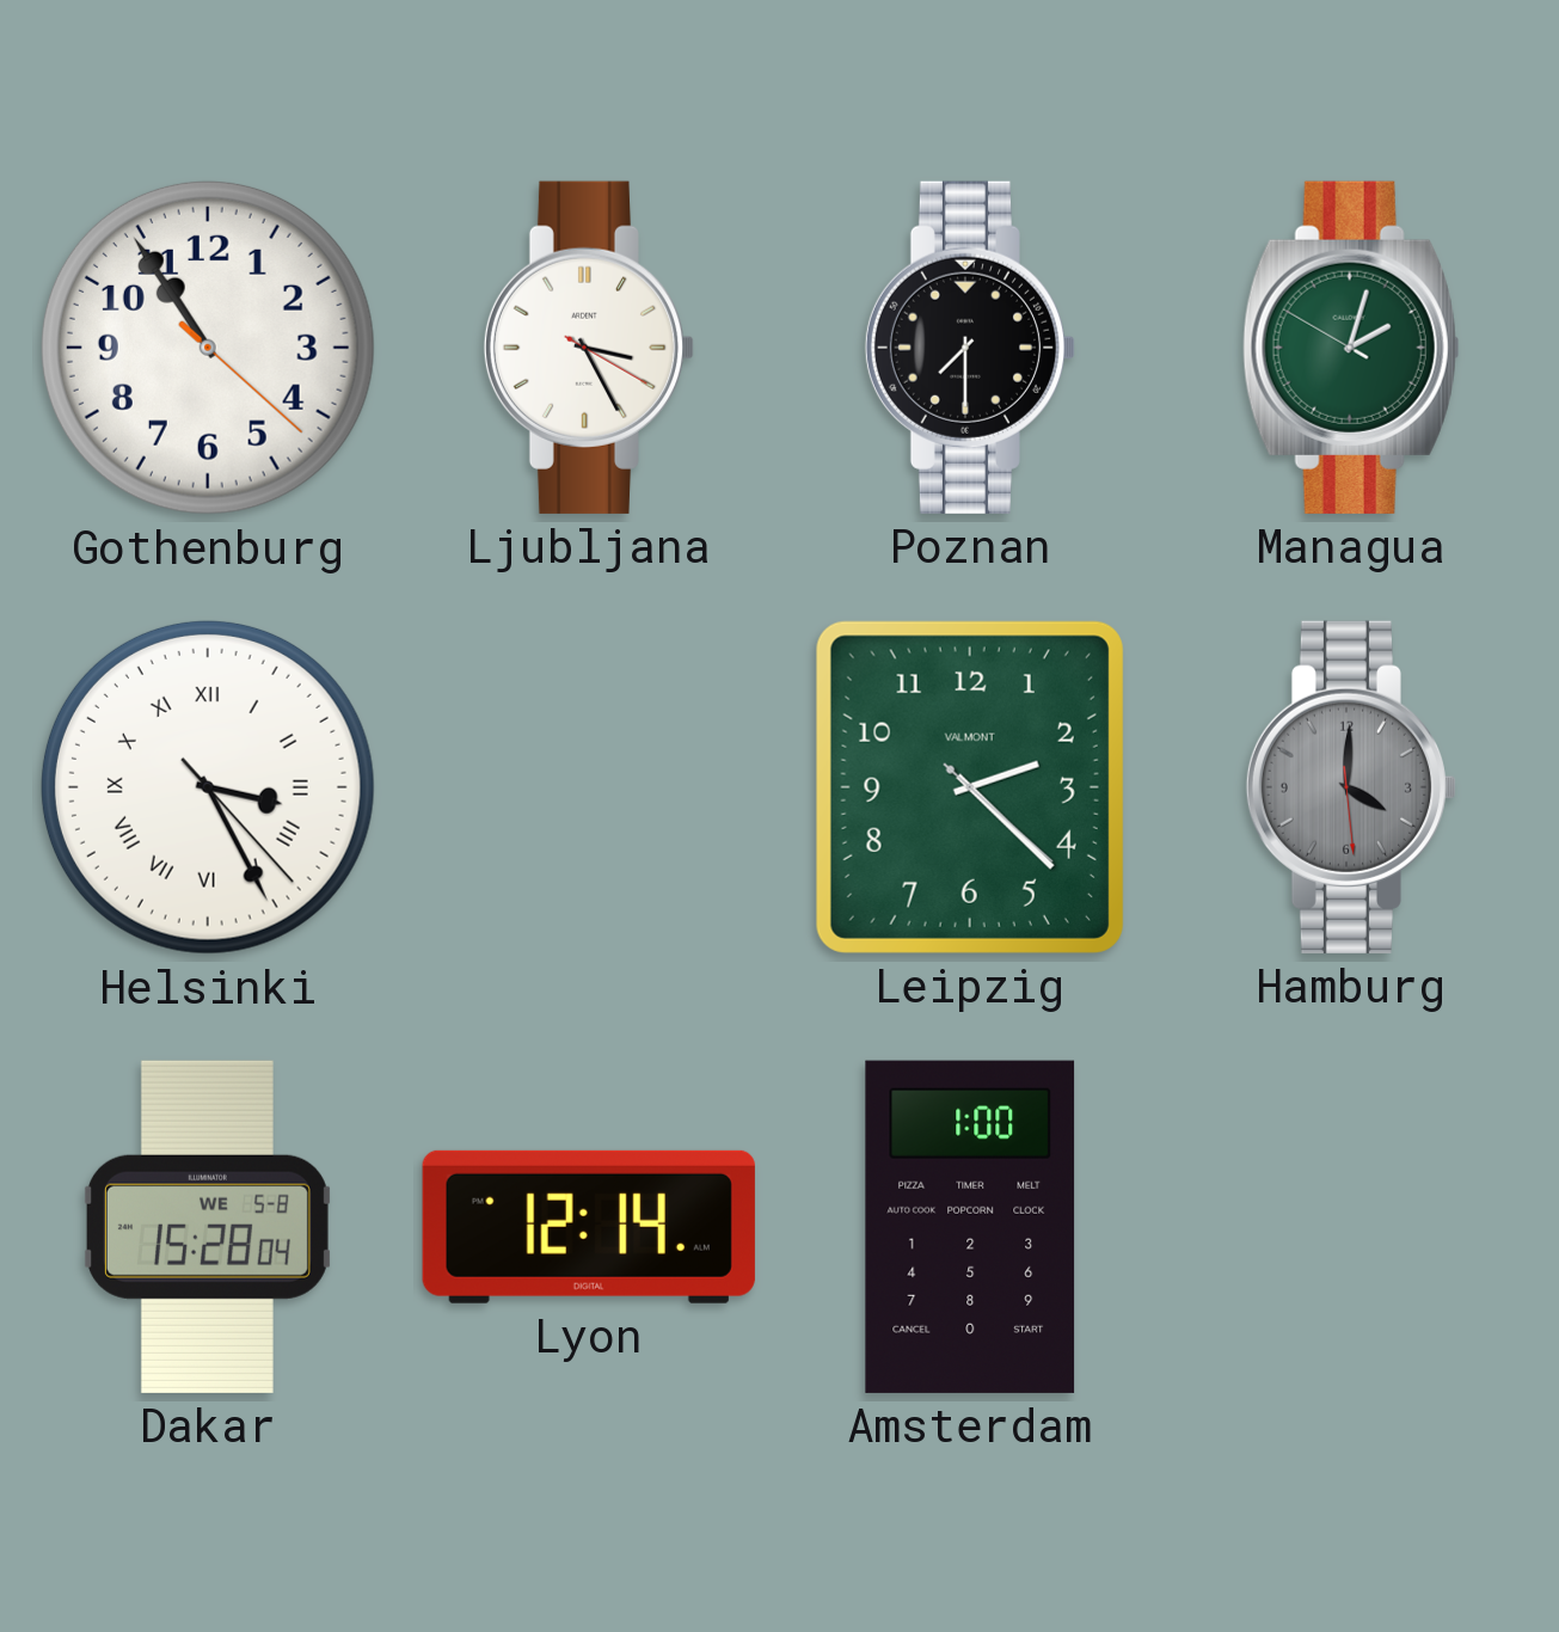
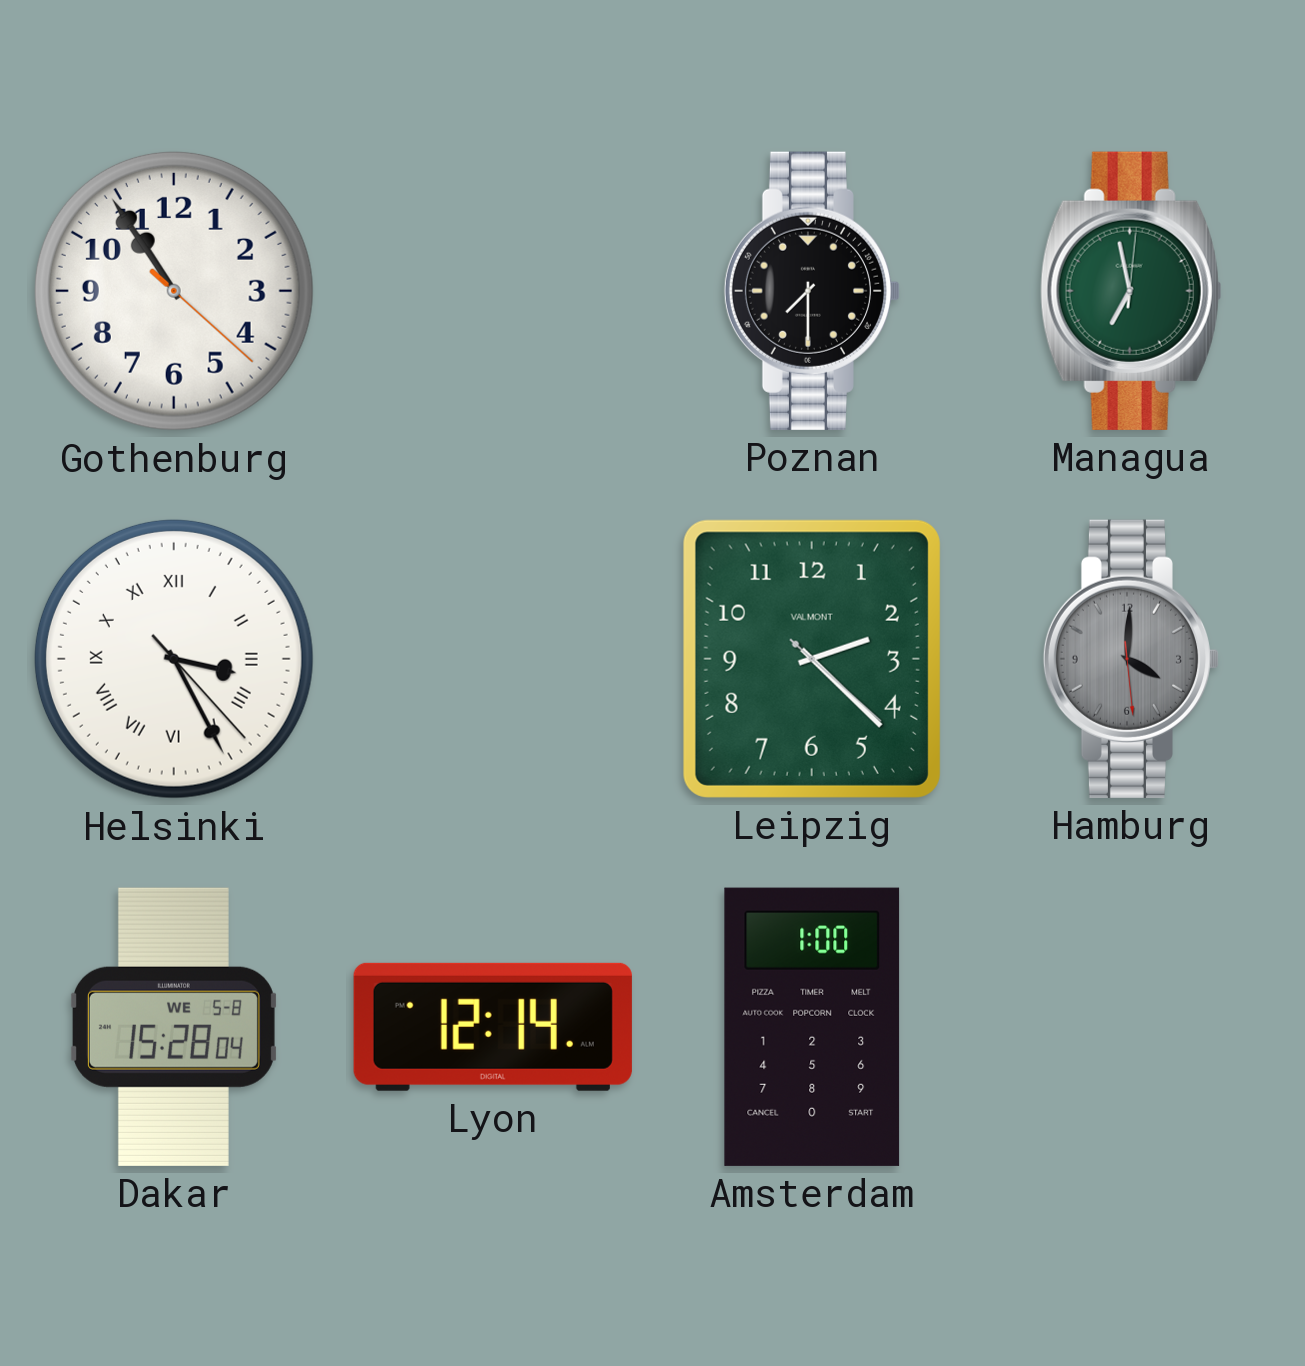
Ljubljana: 3:25 -> none (588, 348)
Managua: 2:02 -> 6:58 (1131, 291)
